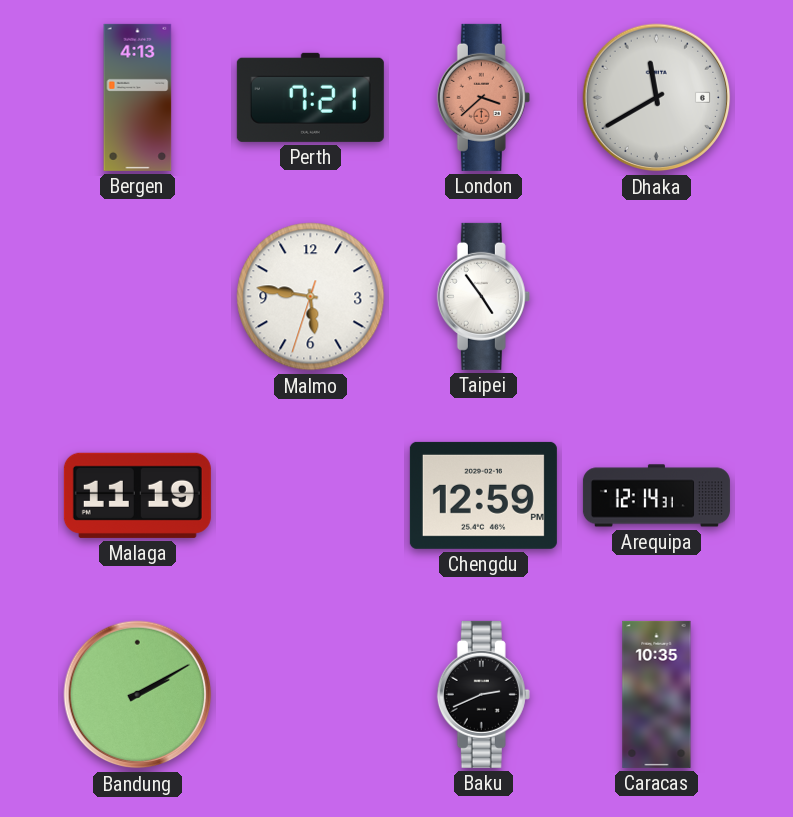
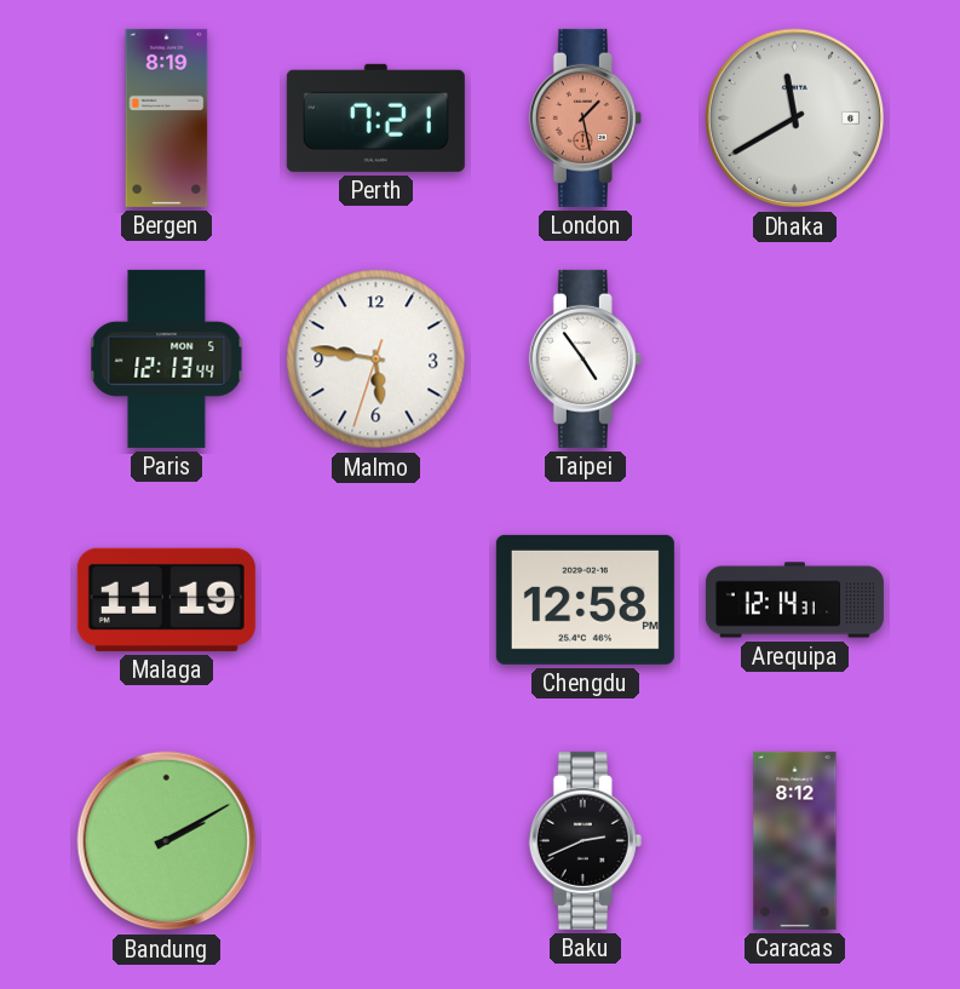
Bergen: 4:13 -> 8:19 (167, 117)
London: 3:38 -> 1:28 (585, 117)
Paris: none -> 12:13 (167, 358)
Chengdu: 12:59 -> 12:58 (585, 599)
Caracas: 10:35 -> 8:12 (795, 840)
